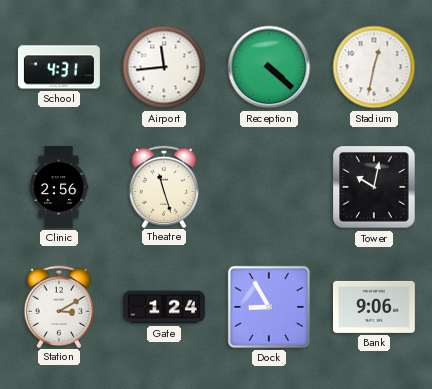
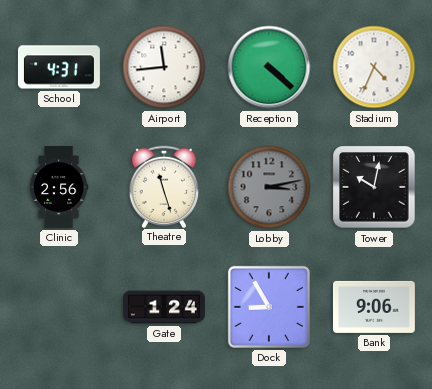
Stadium: 12:32 -> 4:34 (374, 67)
Lobby: none -> 3:13 (269, 187)
Station: 3:10 -> none (58, 306)
